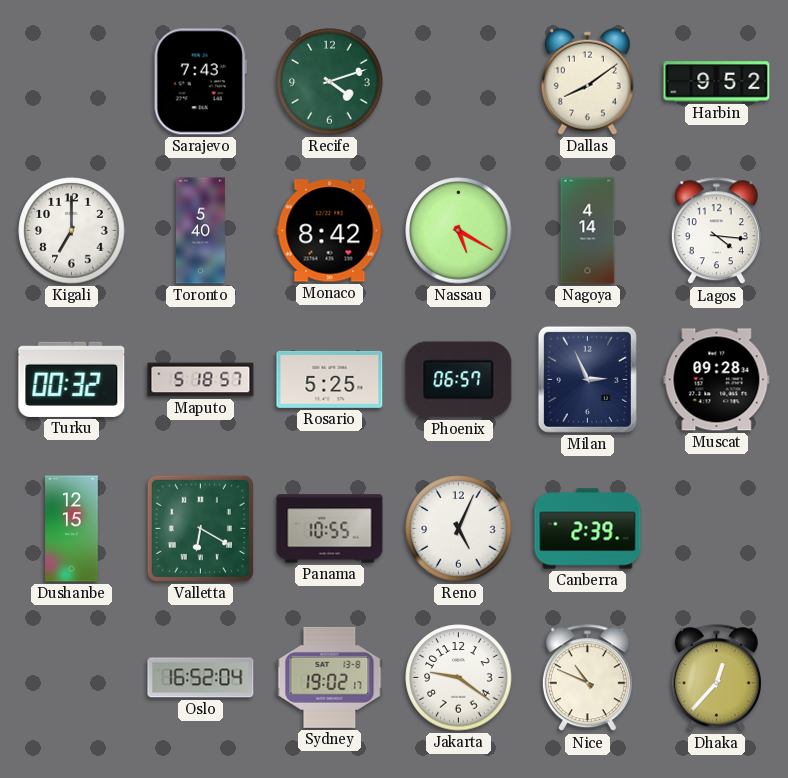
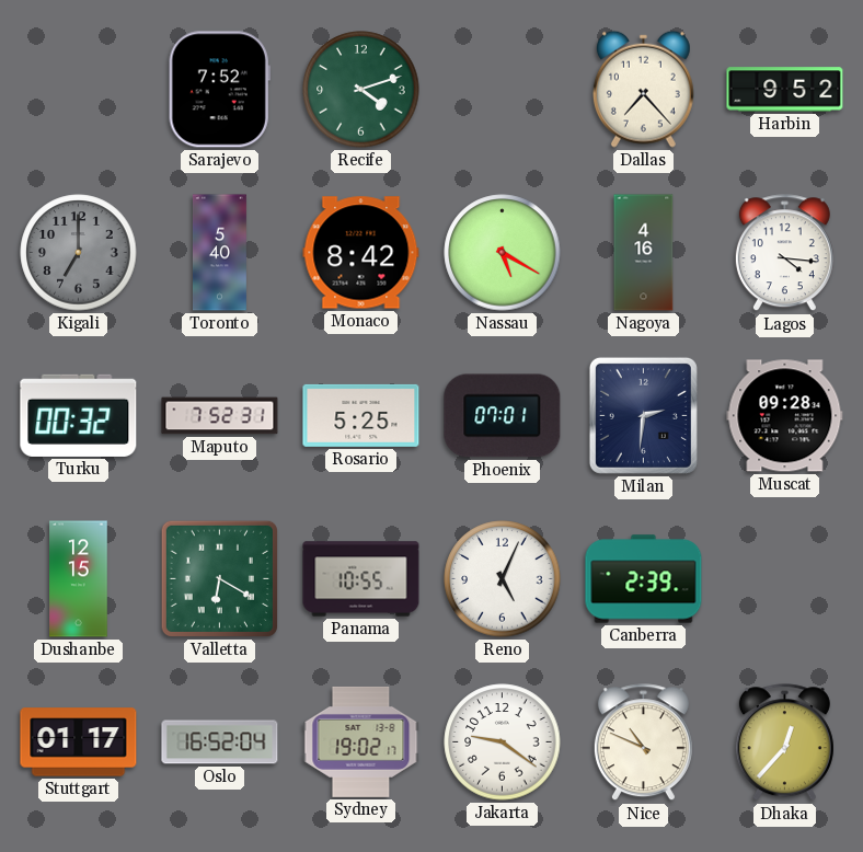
Sarajevo: 7:43 -> 7:52 (219, 90)
Dallas: 8:09 -> 7:23 (643, 89)
Kigali dial: white -> grey (79, 253)
Nagoya: 4:14 -> 4:16 (644, 253)
Maputo: 5:18 -> 7:52 (220, 416)
Phoenix: 06:57 -> 07:01 (503, 416)
Milan: 2:56 -> 2:31 (643, 415)
Stuttgart: none -> 01:17 (79, 742)
